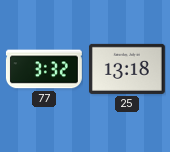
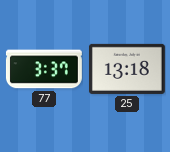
77: 3:32 -> 3:37 (44, 69)
